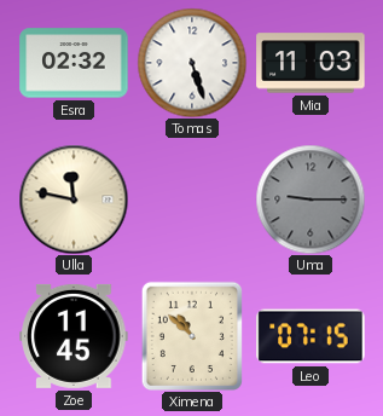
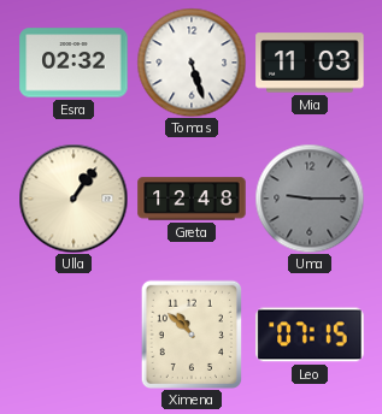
Ulla: 11:47 -> 1:06 (74, 199)
Greta: none -> 12:48 (192, 199)
Zoe: 11:45 -> none (74, 336)
